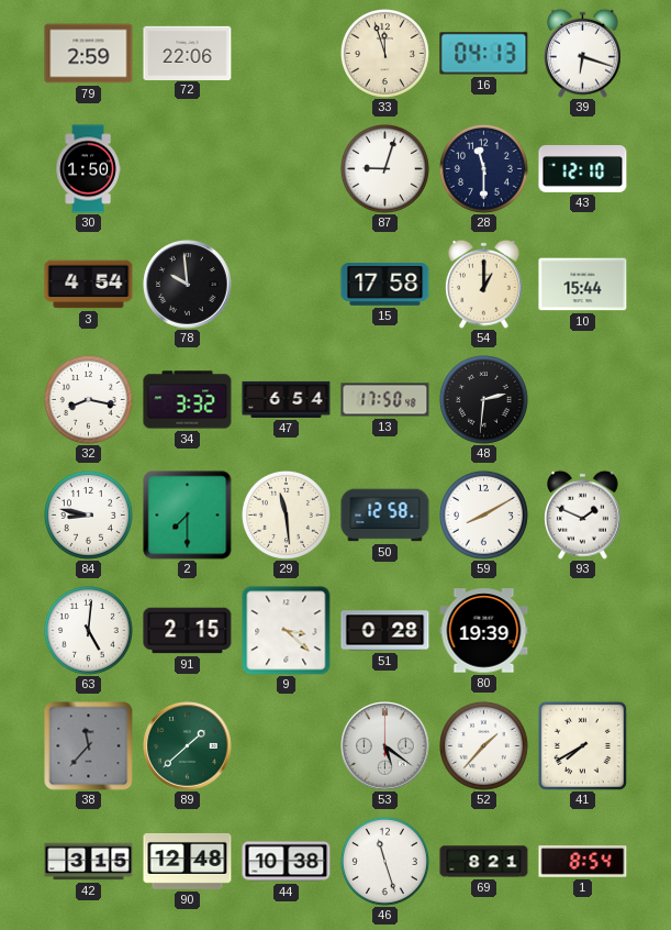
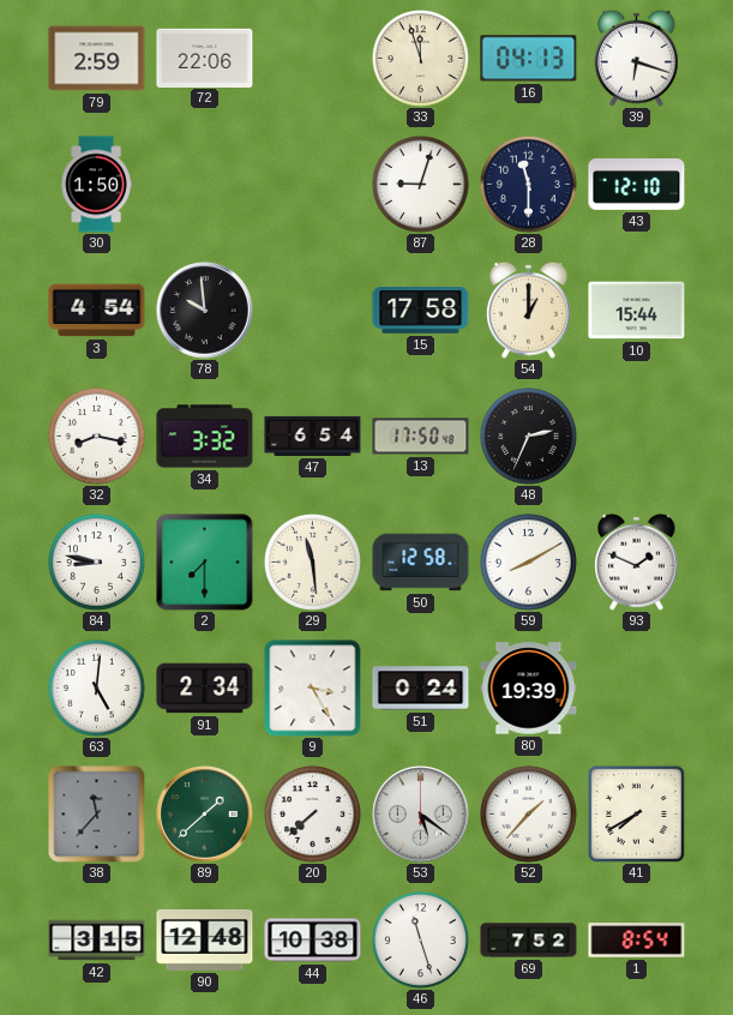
48: 2:31 -> 2:34 (528, 436)
91: 2:15 -> 2:34 (205, 689)
9: 3:22 -> 3:25 (313, 689)
51: 0:28 -> 0:24 (421, 689)
20: none -> 7:38 (312, 813)
69: 8:21 -> 7:52 (529, 941)
